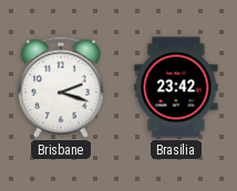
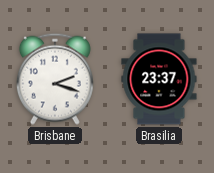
Brasilia: 23:42 -> 23:37 (159, 79)
